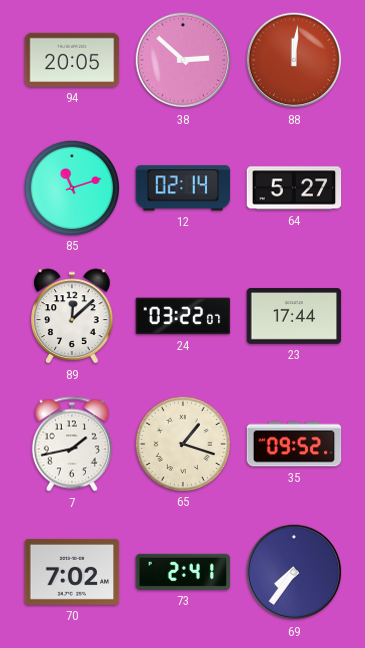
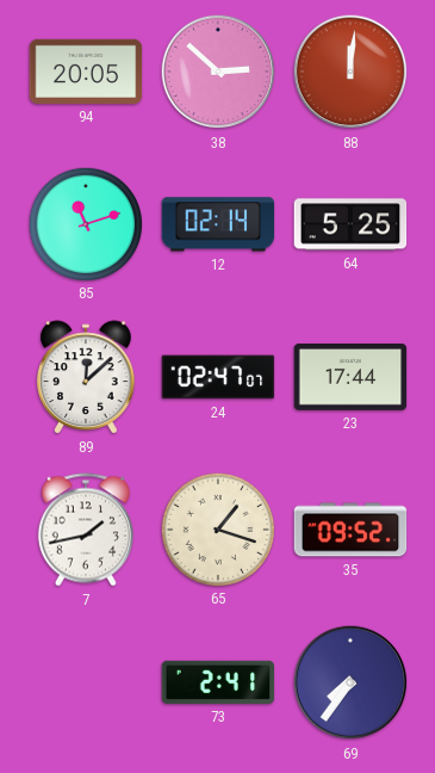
64: 5:27 -> 5:25 (350, 224)
24: 03:22 -> 02:47 (218, 377)
70: 7:02 -> none (72, 572)
